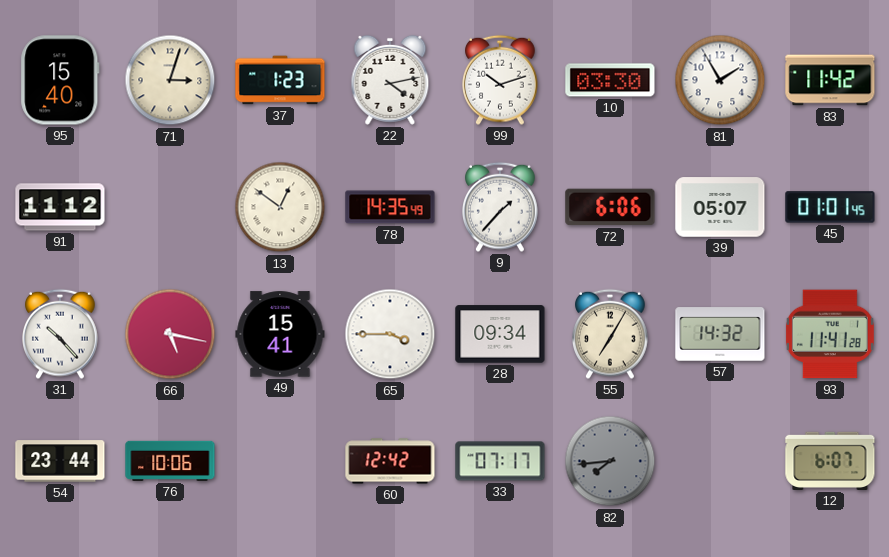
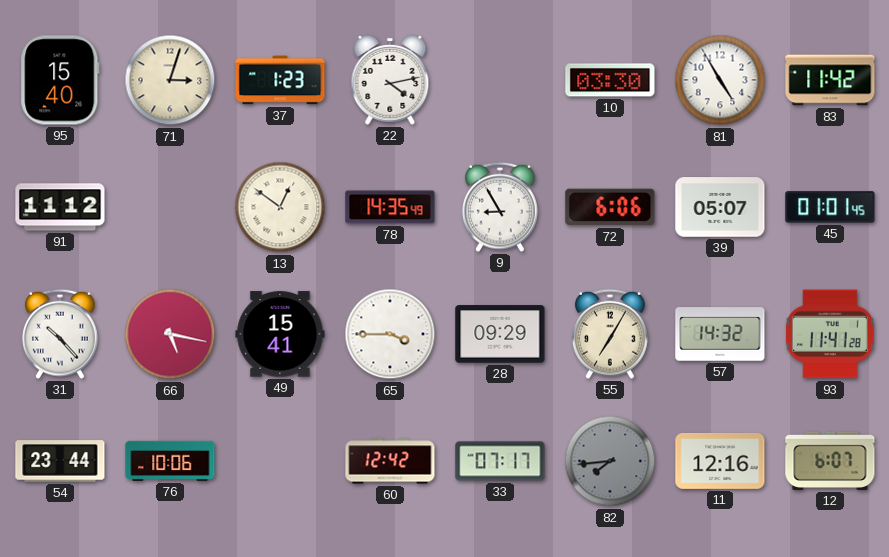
99: 10:12 -> none (501, 80)
81: 1:55 -> 4:55 (720, 80)
9: 1:37 -> 8:55 (501, 207)
28: 09:34 -> 09:29 (500, 334)
11: none -> 12:16 (720, 461)
